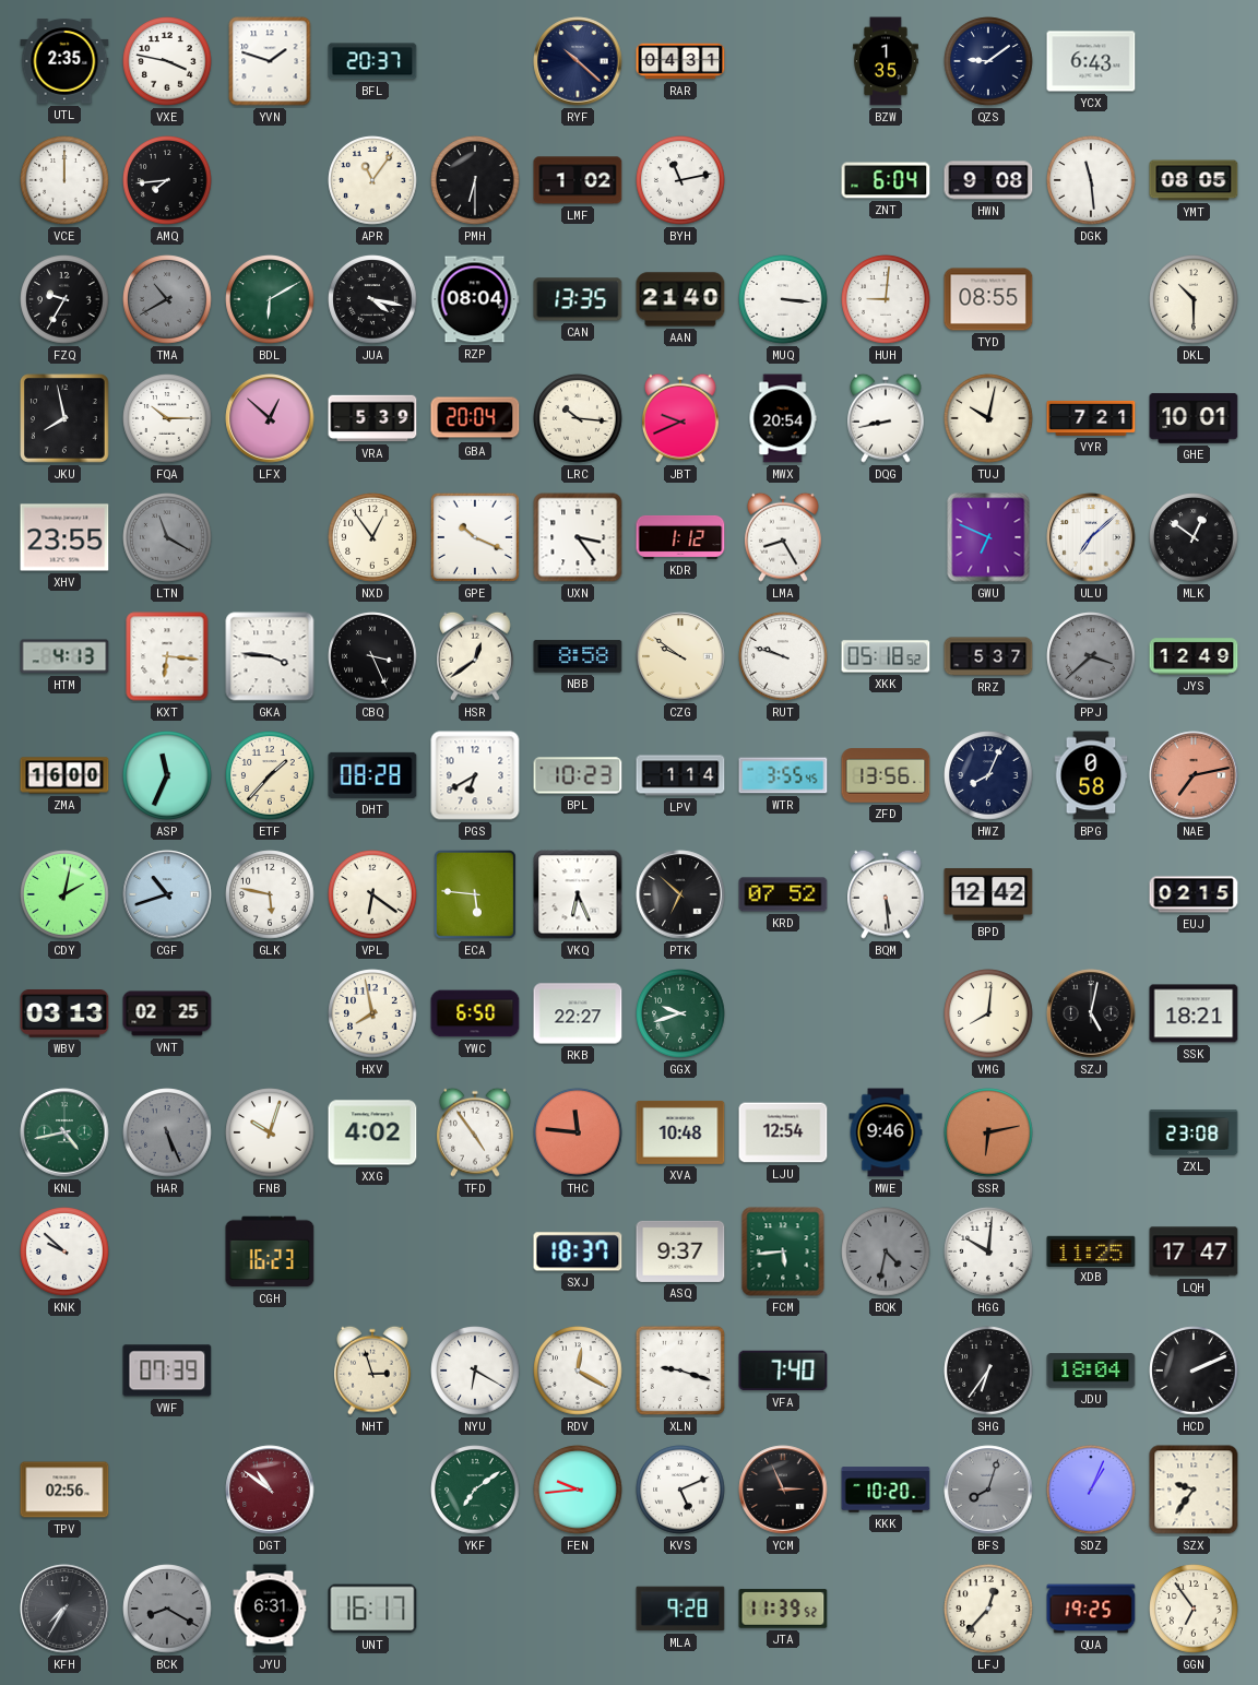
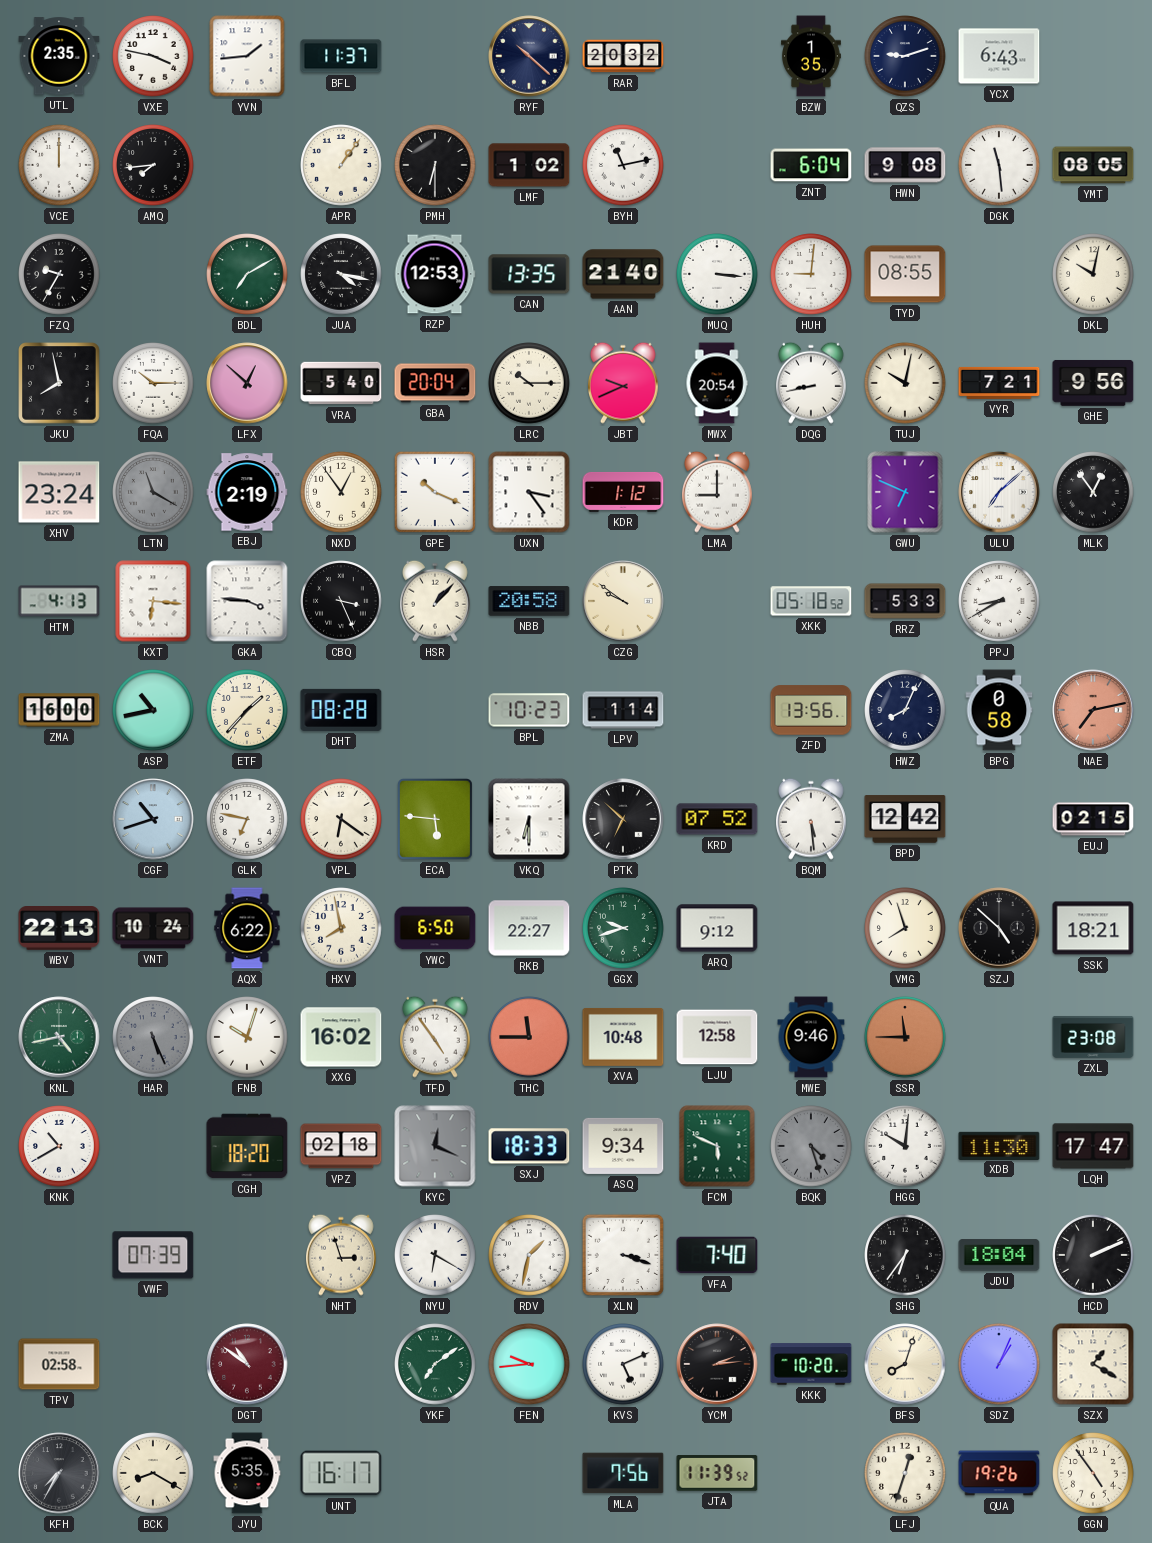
YVN: 1:48 -> 1:44 (247, 56)
BFL: 20:37 -> 11:37 (341, 56)
RAR: 04:31 -> 20:32 (623, 56)
QZS: 9:09 -> 9:12 (905, 56)
APR: 11:06 -> 1:06 (341, 165)
TMA: 10:40 -> none (167, 299)
BDL: 6:10 -> 7:10 (247, 274)
RZP: 08:04 -> 12:53 (435, 274)
DKL: 10:30 -> 10:02 (1093, 274)
VRA: 5:39 -> 5:40 (341, 383)
LRC: 10:16 -> 10:15 (529, 383)
GHE: 10:01 -> 9:56 (1093, 383)
XHV: 23:55 -> 23:24 (59, 492)
EBJ: none -> 2:19 (247, 492)
LMA: 8:25 -> 9:00 (718, 492)
MLK: 12:51 -> 12:54 (1093, 492)
HSR: 12:39 -> 1:07 (436, 601)
NBB: 8:58 -> 20:58 (529, 601)
RUT: 9:48 -> none (783, 656)
RRZ: 5:37 -> 5:33 (905, 601)
PPJ: 3:38 -> 8:40 (999, 601)
PPJ dial: grey -> white (999, 601)
JYS: 12:49 -> none (1194, 656)
ASP: 11:34 -> 10:43 (153, 710)
PGS: 6:40 -> none (475, 775)
WTR: 3:55 -> none (783, 775)
CDY: 2:02 -> none (64, 894)
GLK: 5:47 -> 6:47 (247, 819)
VKQ: 6:26 -> 6:30 (529, 819)
WBV: 03:13 -> 22:13 (59, 929)
VNT: 02:25 -> 10:24 (153, 928)
AQX: none -> 6:22 (247, 928)
ARQ: none -> 9:12 (717, 928)
VMG: 8:01 -> 7:57 (905, 928)
SZJ: 5:02 -> 4:52 (999, 928)
XXG: 4:02 -> 16:02 (341, 1037)
THC: 11:46 -> 11:45 (529, 1037)
LJU: 12:54 -> 12:58 (717, 1037)
SSR: 6:13 -> 11:45 (905, 1037)
KNK: 9:52 -> 10:40 (59, 1146)
CGH: 16:23 -> 18:20 (247, 1146)
VPZ: none -> 02:18 (341, 1146)
KYC: none -> 12:19 (435, 1146)
SXJ: 18:37 -> 18:33 (529, 1146)
ASQ: 9:37 -> 9:34 (623, 1146)
FCM: 5:44 -> 5:49 (717, 1146)
BQK: 4:32 -> 4:27 (811, 1146)
XDB: 11:25 -> 11:30 (999, 1145)
RDV: 12:20 -> 1:32 (529, 1255)
XLN: 9:18 -> 3:18 (623, 1255)
TPV: 02:56 -> 02:58 (59, 1364)
YCM: 2:56 -> 2:14 (717, 1364)
BFS dial: grey -> cream (905, 1364)
SZX: 9:36 -> 1:20 (1093, 1364)
BCK dial: grey -> cream (153, 1473)
JYU: 6:31 -> 5:35 (247, 1473)
MLA: 9:28 -> 7:56 (623, 1473)
LFJ: 12:37 -> 12:33 (905, 1473)
QUA: 19:25 -> 19:26 (999, 1473)
GGN: 6:54 -> 4:54 (1093, 1473)
